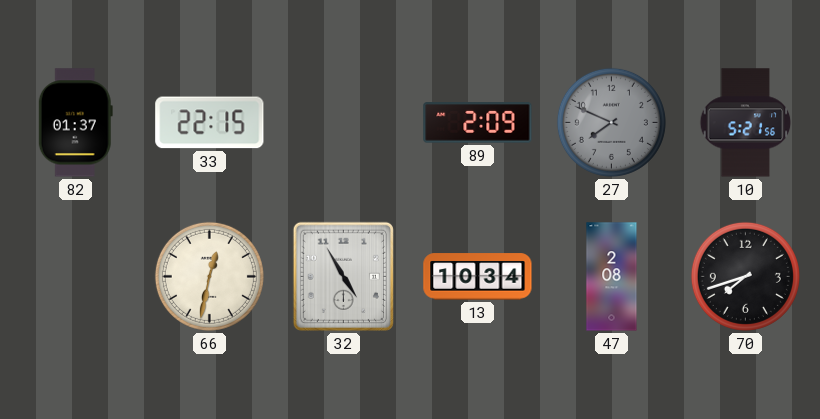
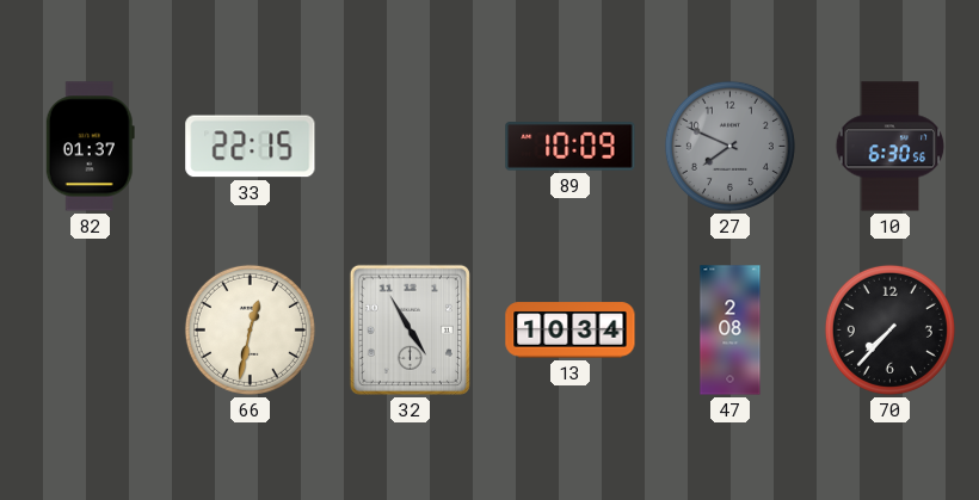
89: 2:09 -> 10:09 (571, 147)
10: 5:21 -> 6:30 (891, 147)
70: 7:42 -> 7:37 (889, 329)
